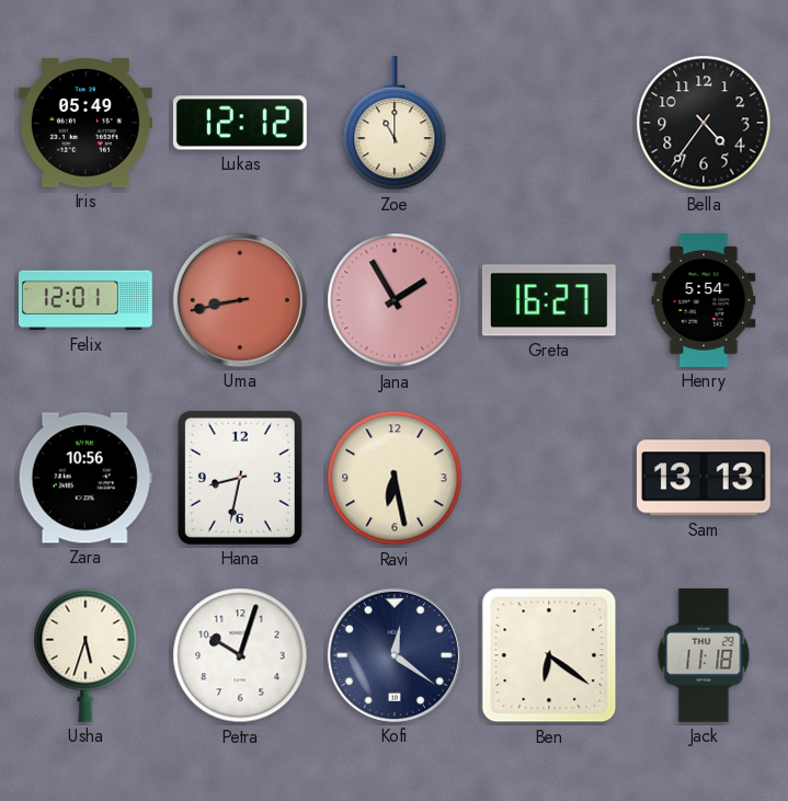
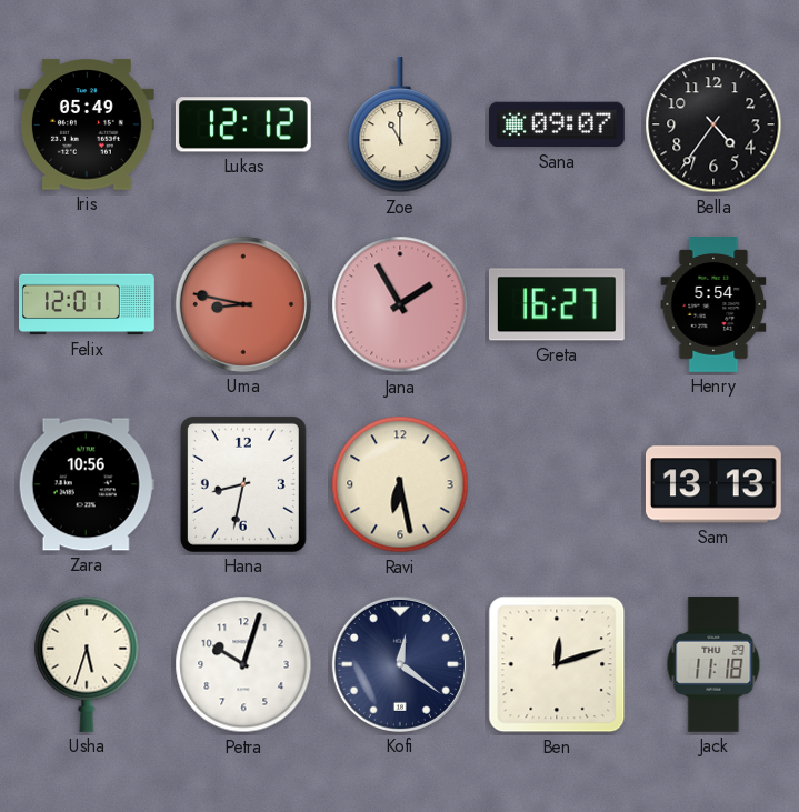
Sana: none -> 09:07 (557, 124)
Uma: 8:43 -> 8:47 (243, 304)
Ben: 6:21 -> 12:12 (557, 664)
